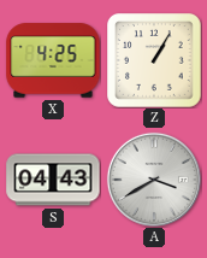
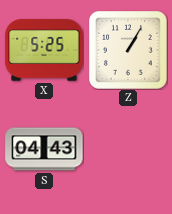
X: 4:25 -> 5:25 (44, 50)
A: 3:40 -> none (154, 180)
